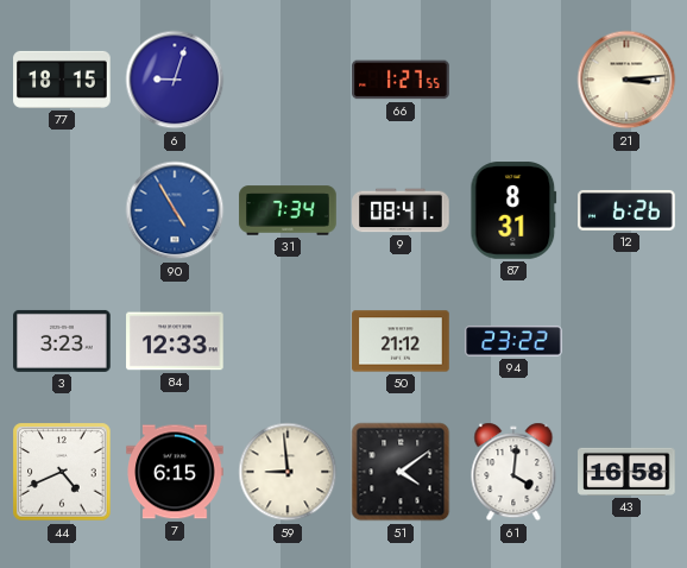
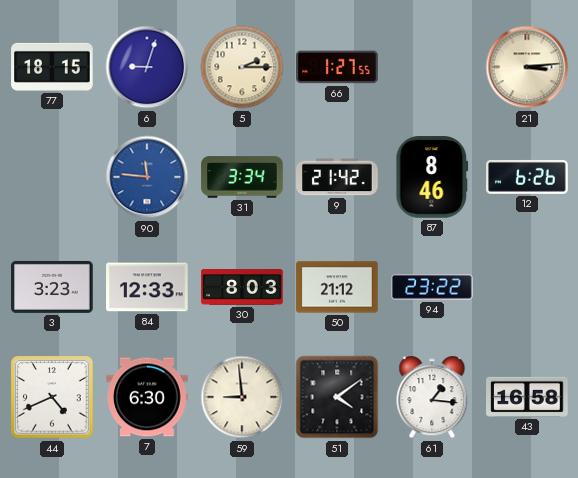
5: none -> 2:15 (242, 67)
90: 4:55 -> 11:46 (147, 177)
31: 7:34 -> 3:34 (242, 177)
9: 08:41 -> 21:42 (337, 177)
87: 8:31 -> 8:46 (432, 177)
30: none -> 8:03 (242, 288)
7: 6:15 -> 6:30 (147, 397)
61: 4:01 -> 1:16 (432, 397)
